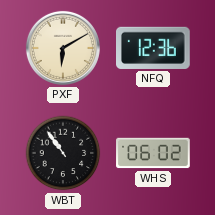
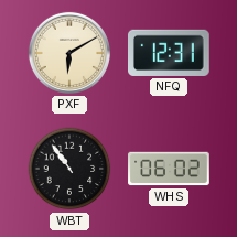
NFQ: 12:36 -> 12:31 (170, 53)
